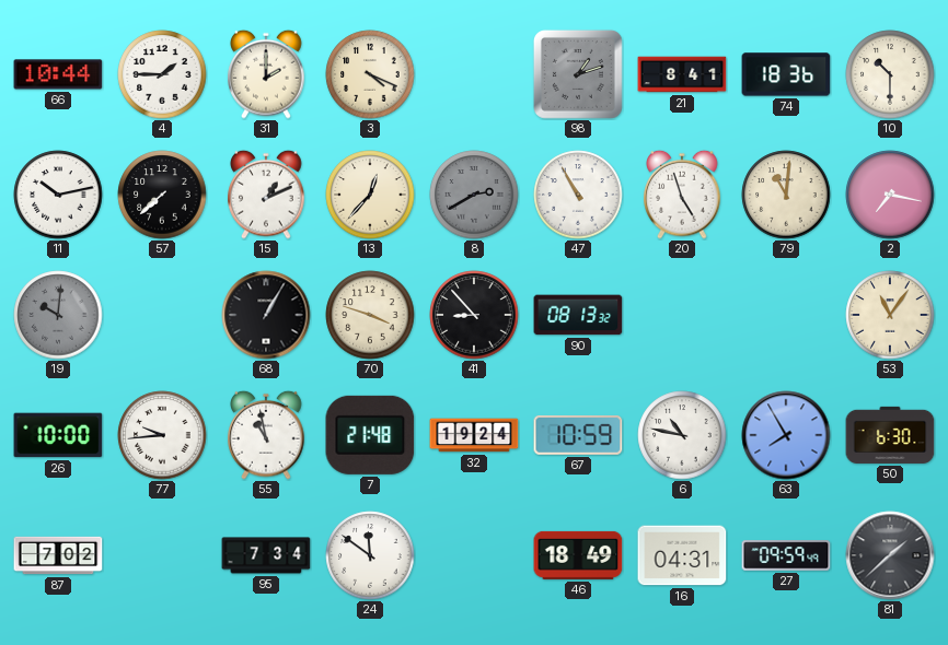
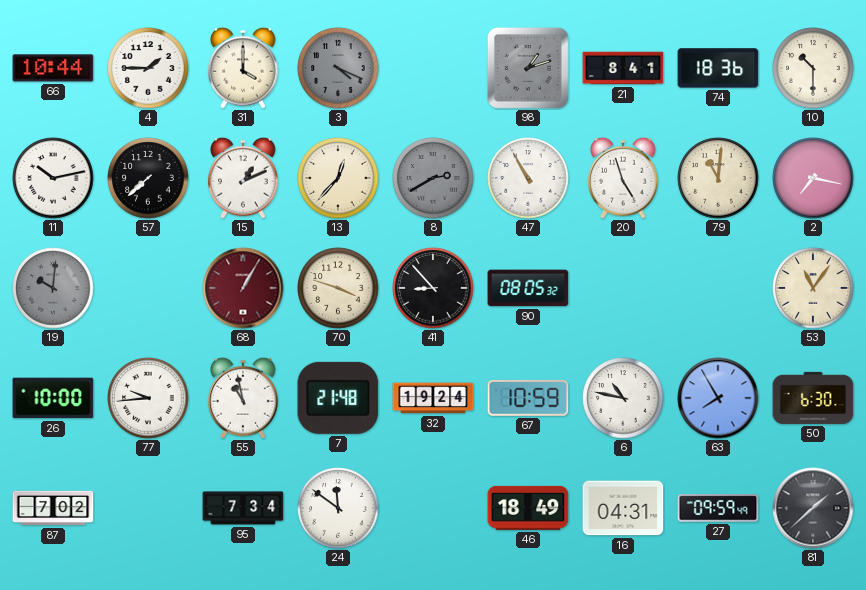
31: 2:00 -> 4:00 (243, 68)
3 dial: cream -> grey (338, 68)
68 dial: black -> burgundy (243, 288)
90: 08:13 -> 08:05 (528, 288)
